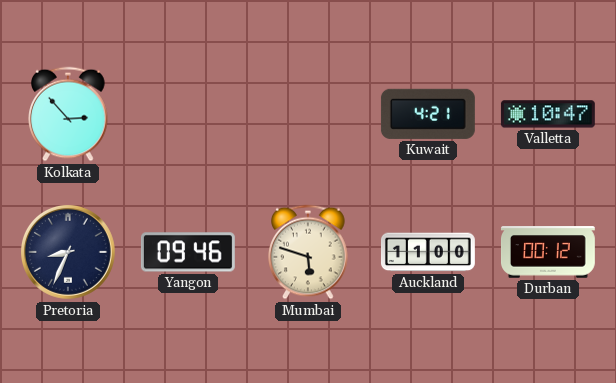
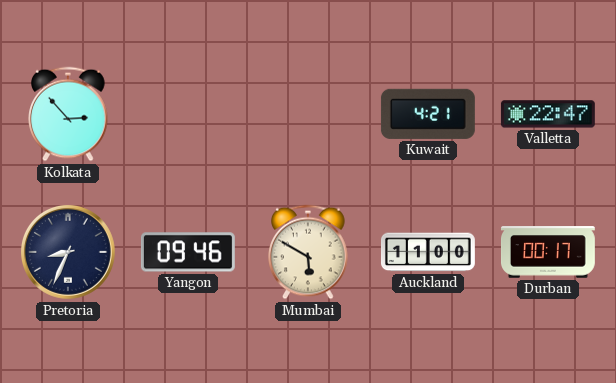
Valletta: 10:47 -> 22:47 (548, 114)
Mumbai: 5:48 -> 5:50 (308, 252)
Durban: 00:12 -> 00:17 (548, 252)
